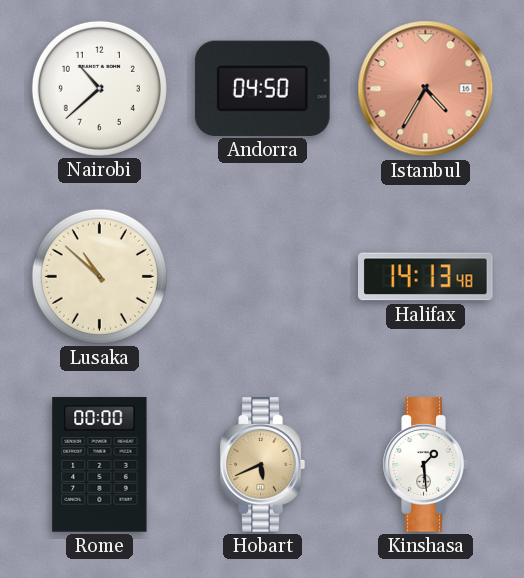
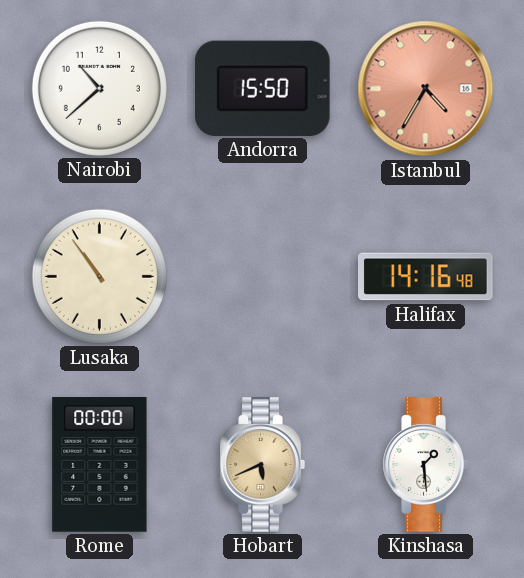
Andorra: 04:50 -> 15:50 (262, 88)
Lusaka: 10:52 -> 10:54 (99, 276)
Halifax: 14:13 -> 14:16 (426, 277)
